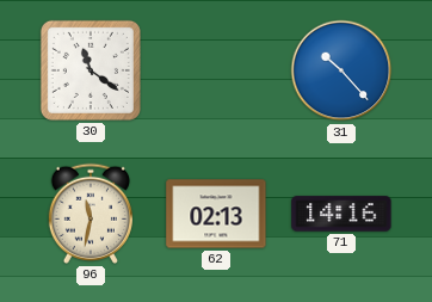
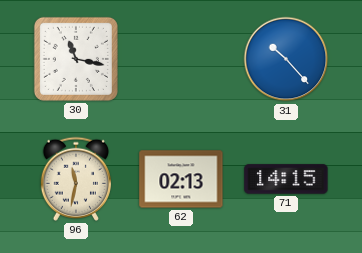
30: 11:21 -> 11:17 (76, 59)
71: 14:16 -> 14:15 (286, 179)
